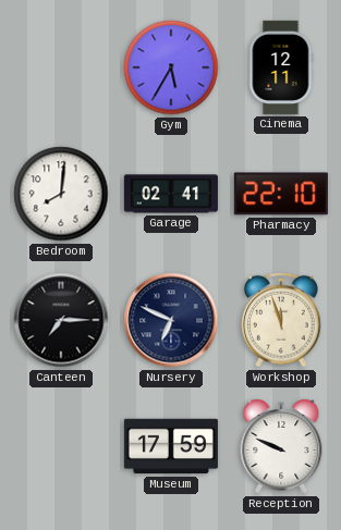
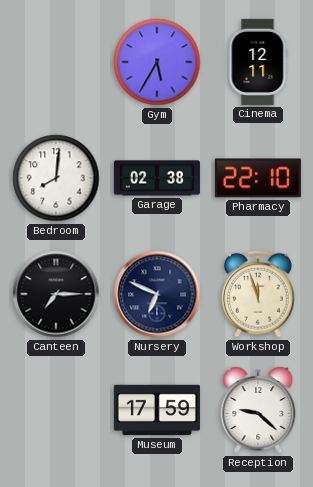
Garage: 02:41 -> 02:38 (157, 178)
Reception: 9:49 -> 9:22 (258, 410)
